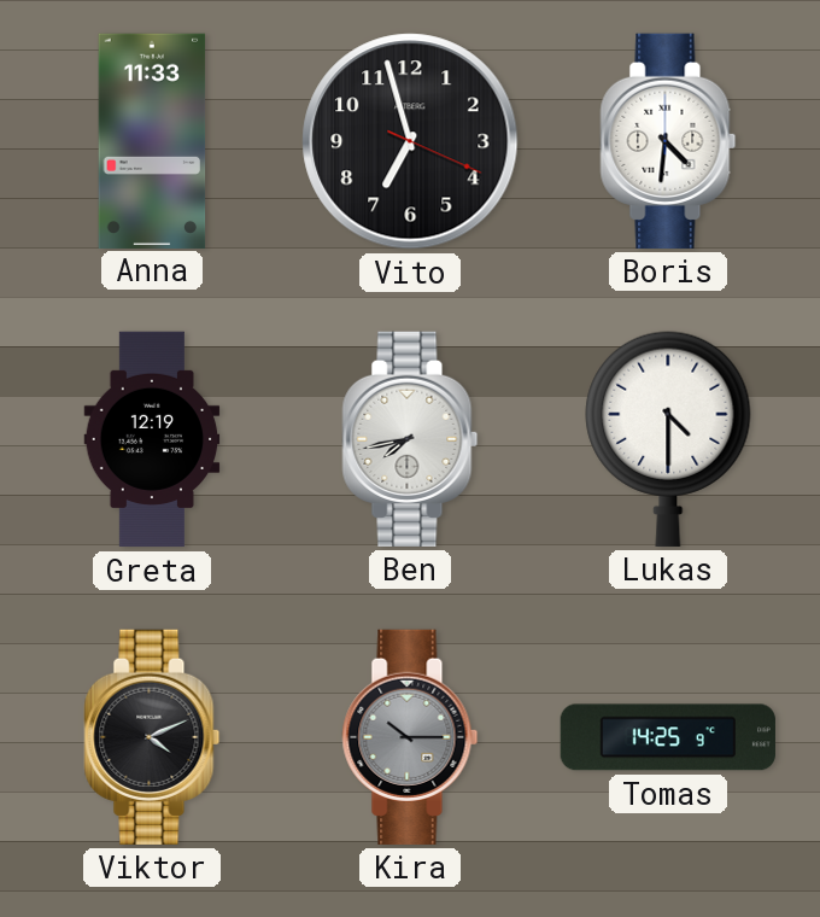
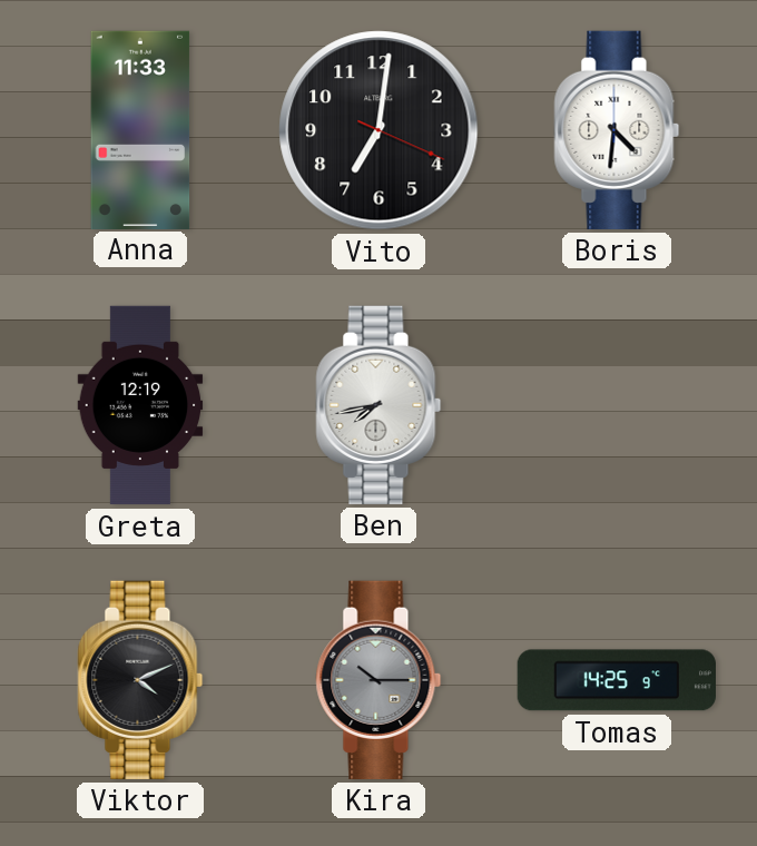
Vito: 6:57 -> 7:01 (378, 130)
Lukas: 4:30 -> none (668, 439)
